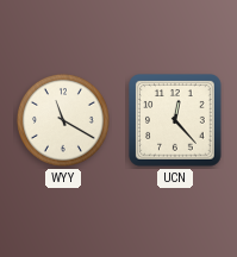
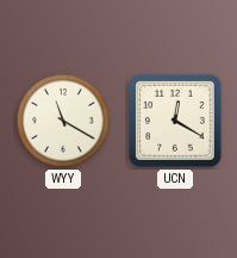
UCN: 12:23 -> 12:20 (176, 122)
